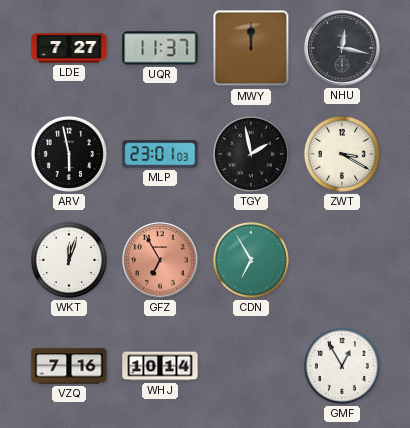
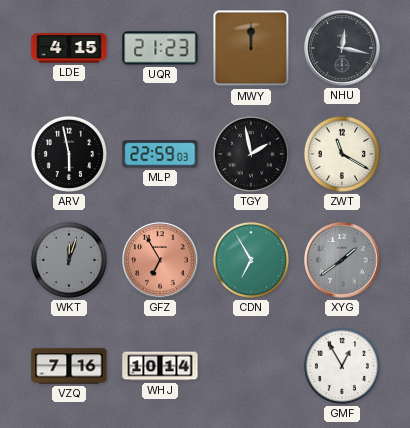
LDE: 7:27 -> 4:15 (69, 48)
UQR: 11:37 -> 21:23 (160, 48)
MLP: 23:01 -> 22:59 (160, 154)
ZWT: 3:20 -> 11:20 (342, 154)
WKT dial: white -> grey (69, 260)
XYG: none -> 1:39 (342, 260)
